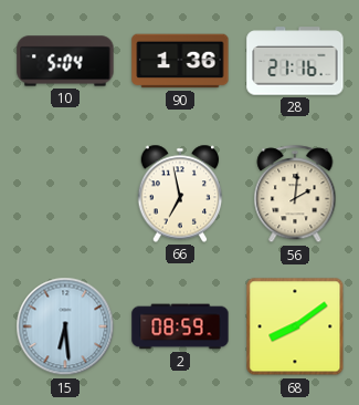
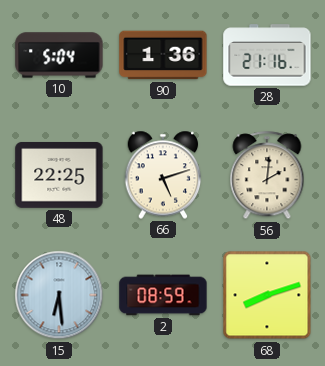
48: none -> 22:25 (59, 175)
66: 6:58 -> 5:12 (163, 175)
68: 8:09 -> 8:12 (267, 295)
